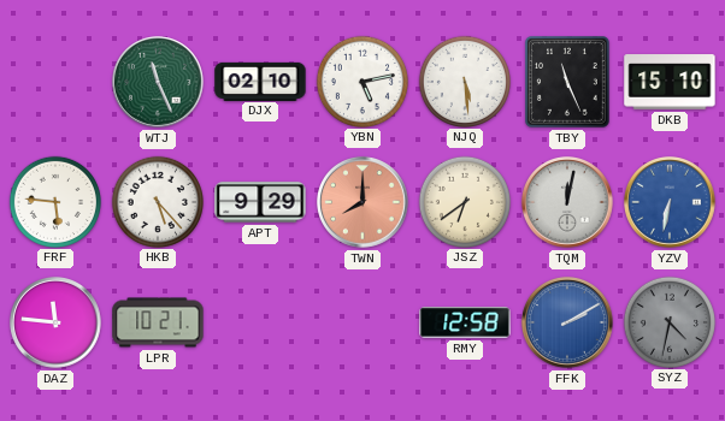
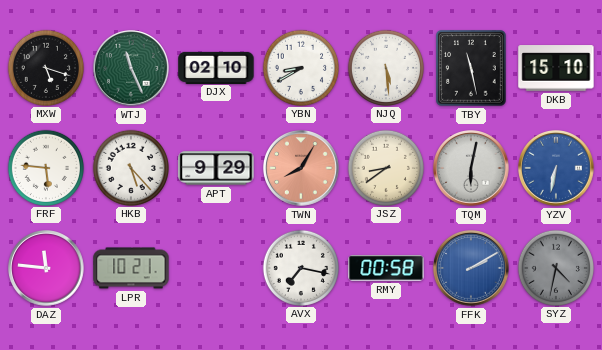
MXW: none -> 5:18 (45, 67)
YBN: 5:13 -> 8:40 (300, 67)
TBY: 11:26 -> 11:28 (472, 69)
TWN: 8:00 -> 8:05 (302, 169)
JSZ: 6:39 -> 8:39 (385, 167)
TQM: 12:02 -> 6:02 (472, 169)
AVX: none -> 7:17 (300, 267)
RMY: 12:58 -> 00:58 (386, 268)
